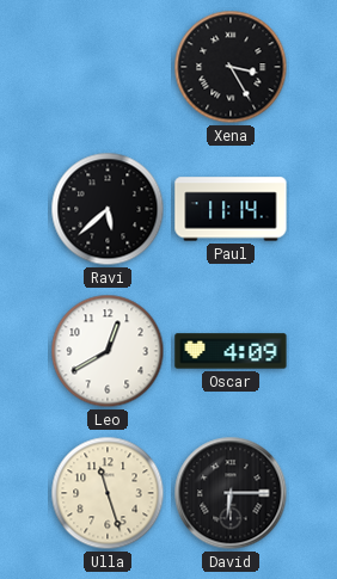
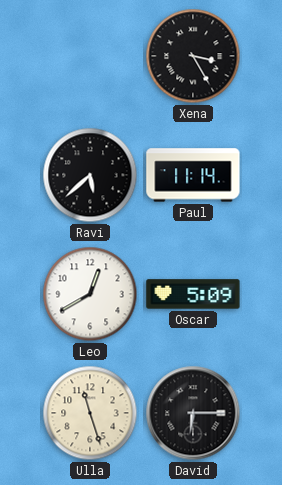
Oscar: 4:09 -> 5:09 (193, 294)
